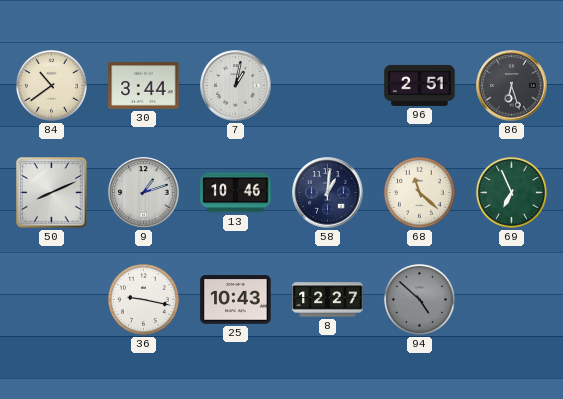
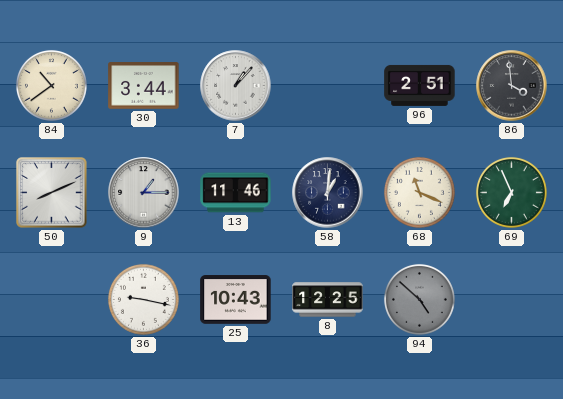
7: 1:02 -> 1:07 (236, 86)
86: 6:27 -> 3:59 (512, 86)
9: 1:12 -> 1:15 (144, 193)
13: 10:46 -> 11:46 (236, 193)
68: 11:22 -> 11:19 (419, 192)
8: 12:27 -> 12:25 (328, 300)
